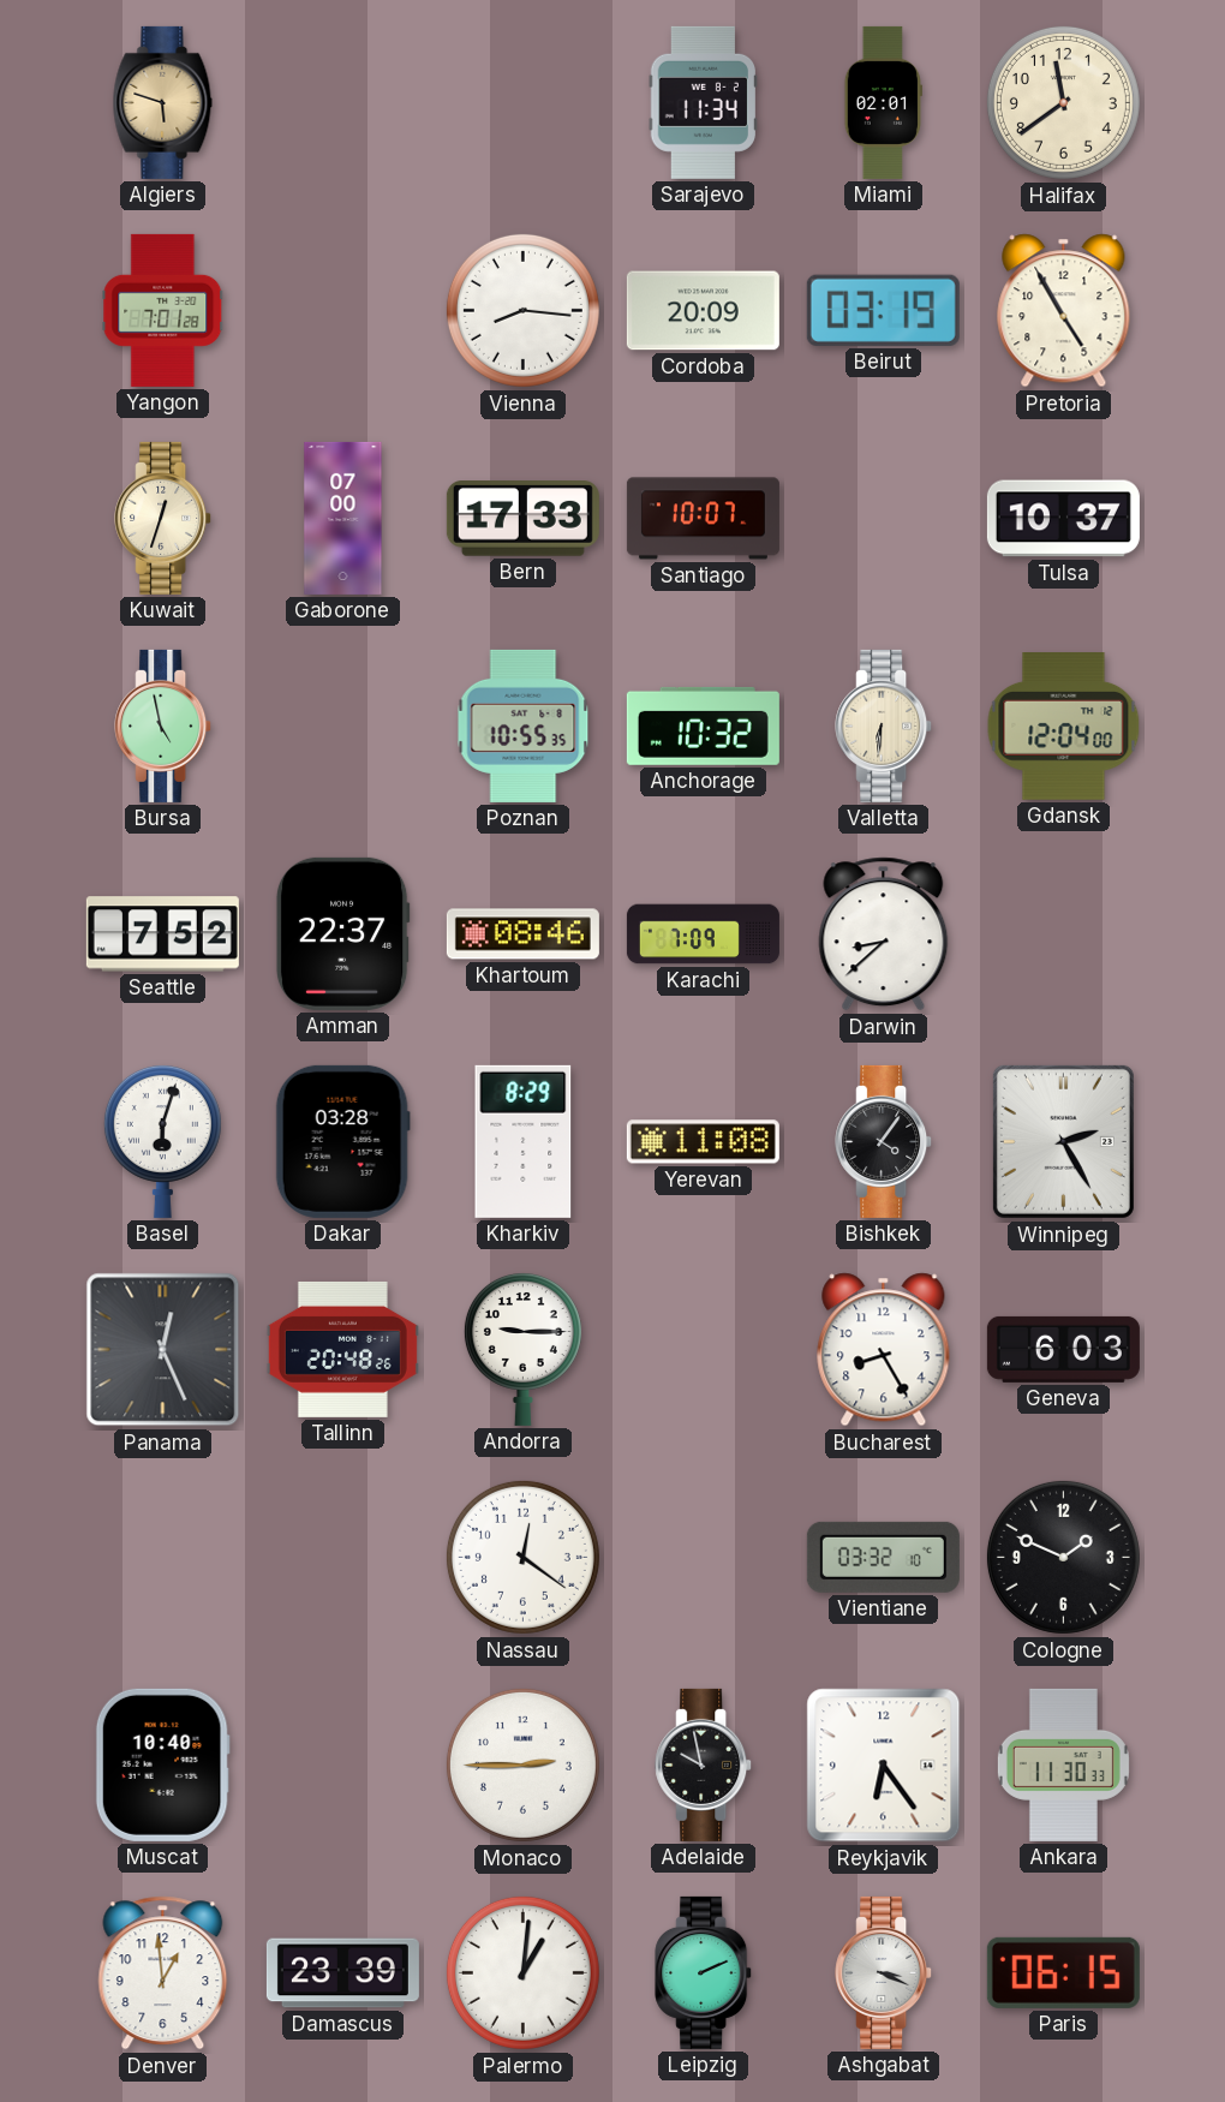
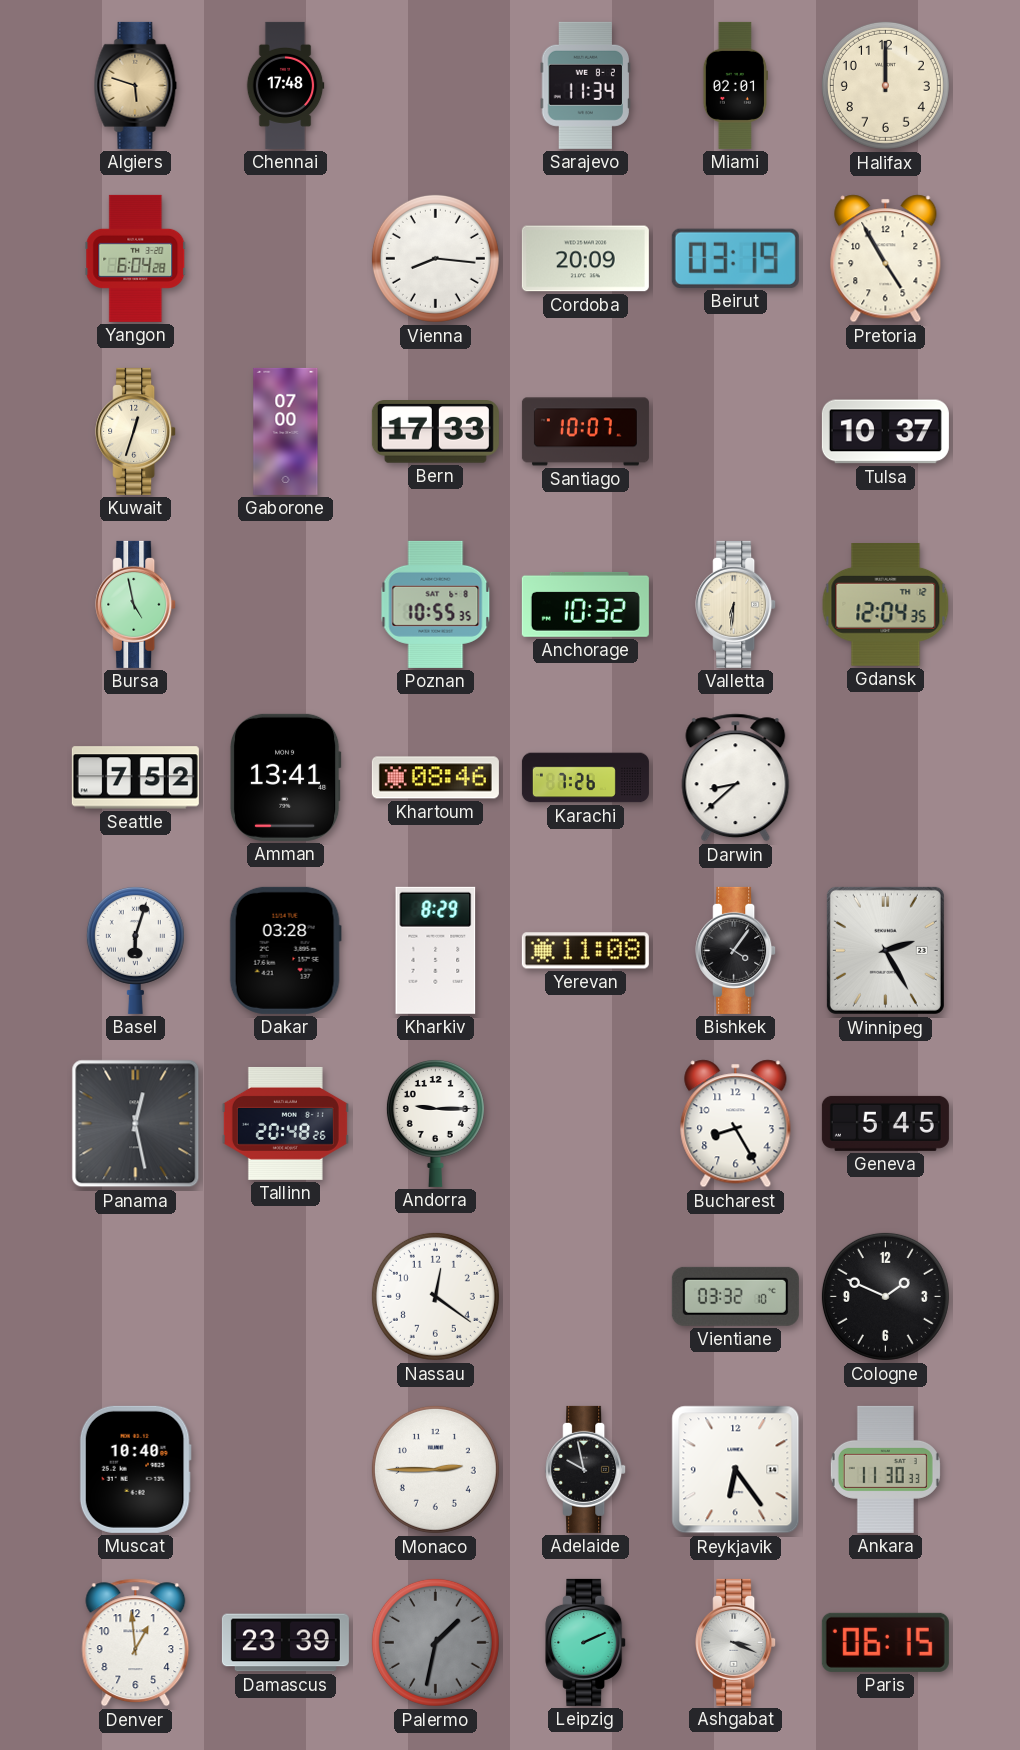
Chennai: none -> 17:48 (285, 85)
Halifax: 11:39 -> 12:00 (885, 85)
Yangon: 7:01 -> 6:04 (136, 258)
Gdansk: 12:04:00 -> 12:04:35 (886, 605)
Amman: 22:37 -> 13:41 (285, 777)
Karachi: 7:09 -> 7:26 (585, 778)
Panama: 12:26 -> 12:28 (136, 1124)
Geneva: 6:03 -> 5:45 (885, 1123)
Palermo: 1:01 -> 1:32 (435, 1642)
Palermo dial: white -> grey (435, 1642)
